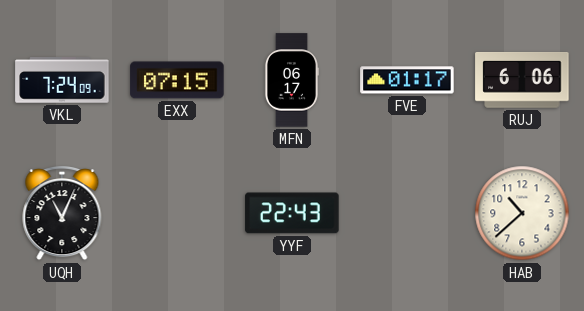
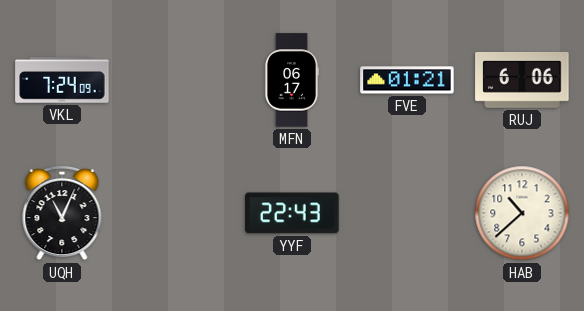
EXX: 07:15 -> none (177, 80)
FVE: 01:17 -> 01:21 (407, 80)
